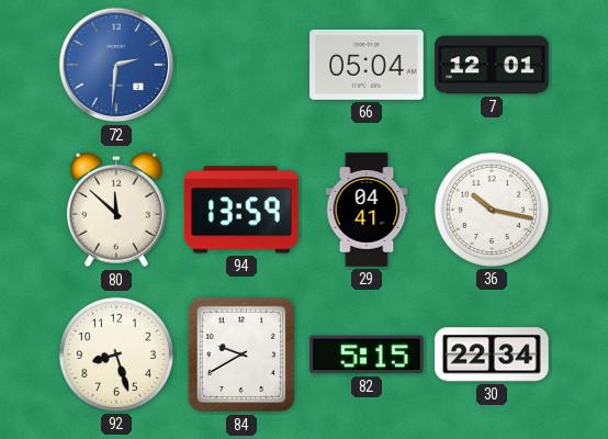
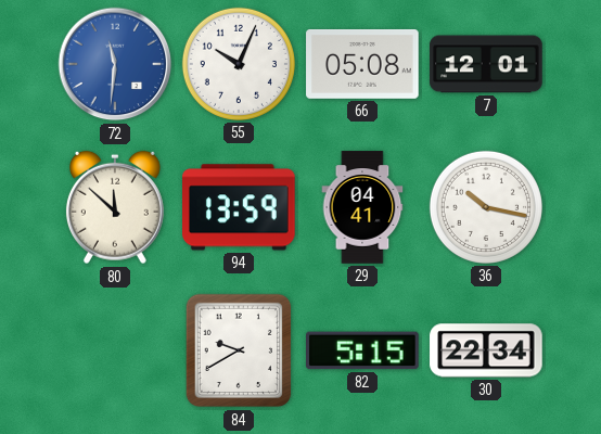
72: 2:31 -> 11:31 (115, 64)
55: none -> 10:04 (239, 64)
66: 05:04 -> 05:08 (362, 64)
92: 8:27 -> none (116, 354)
